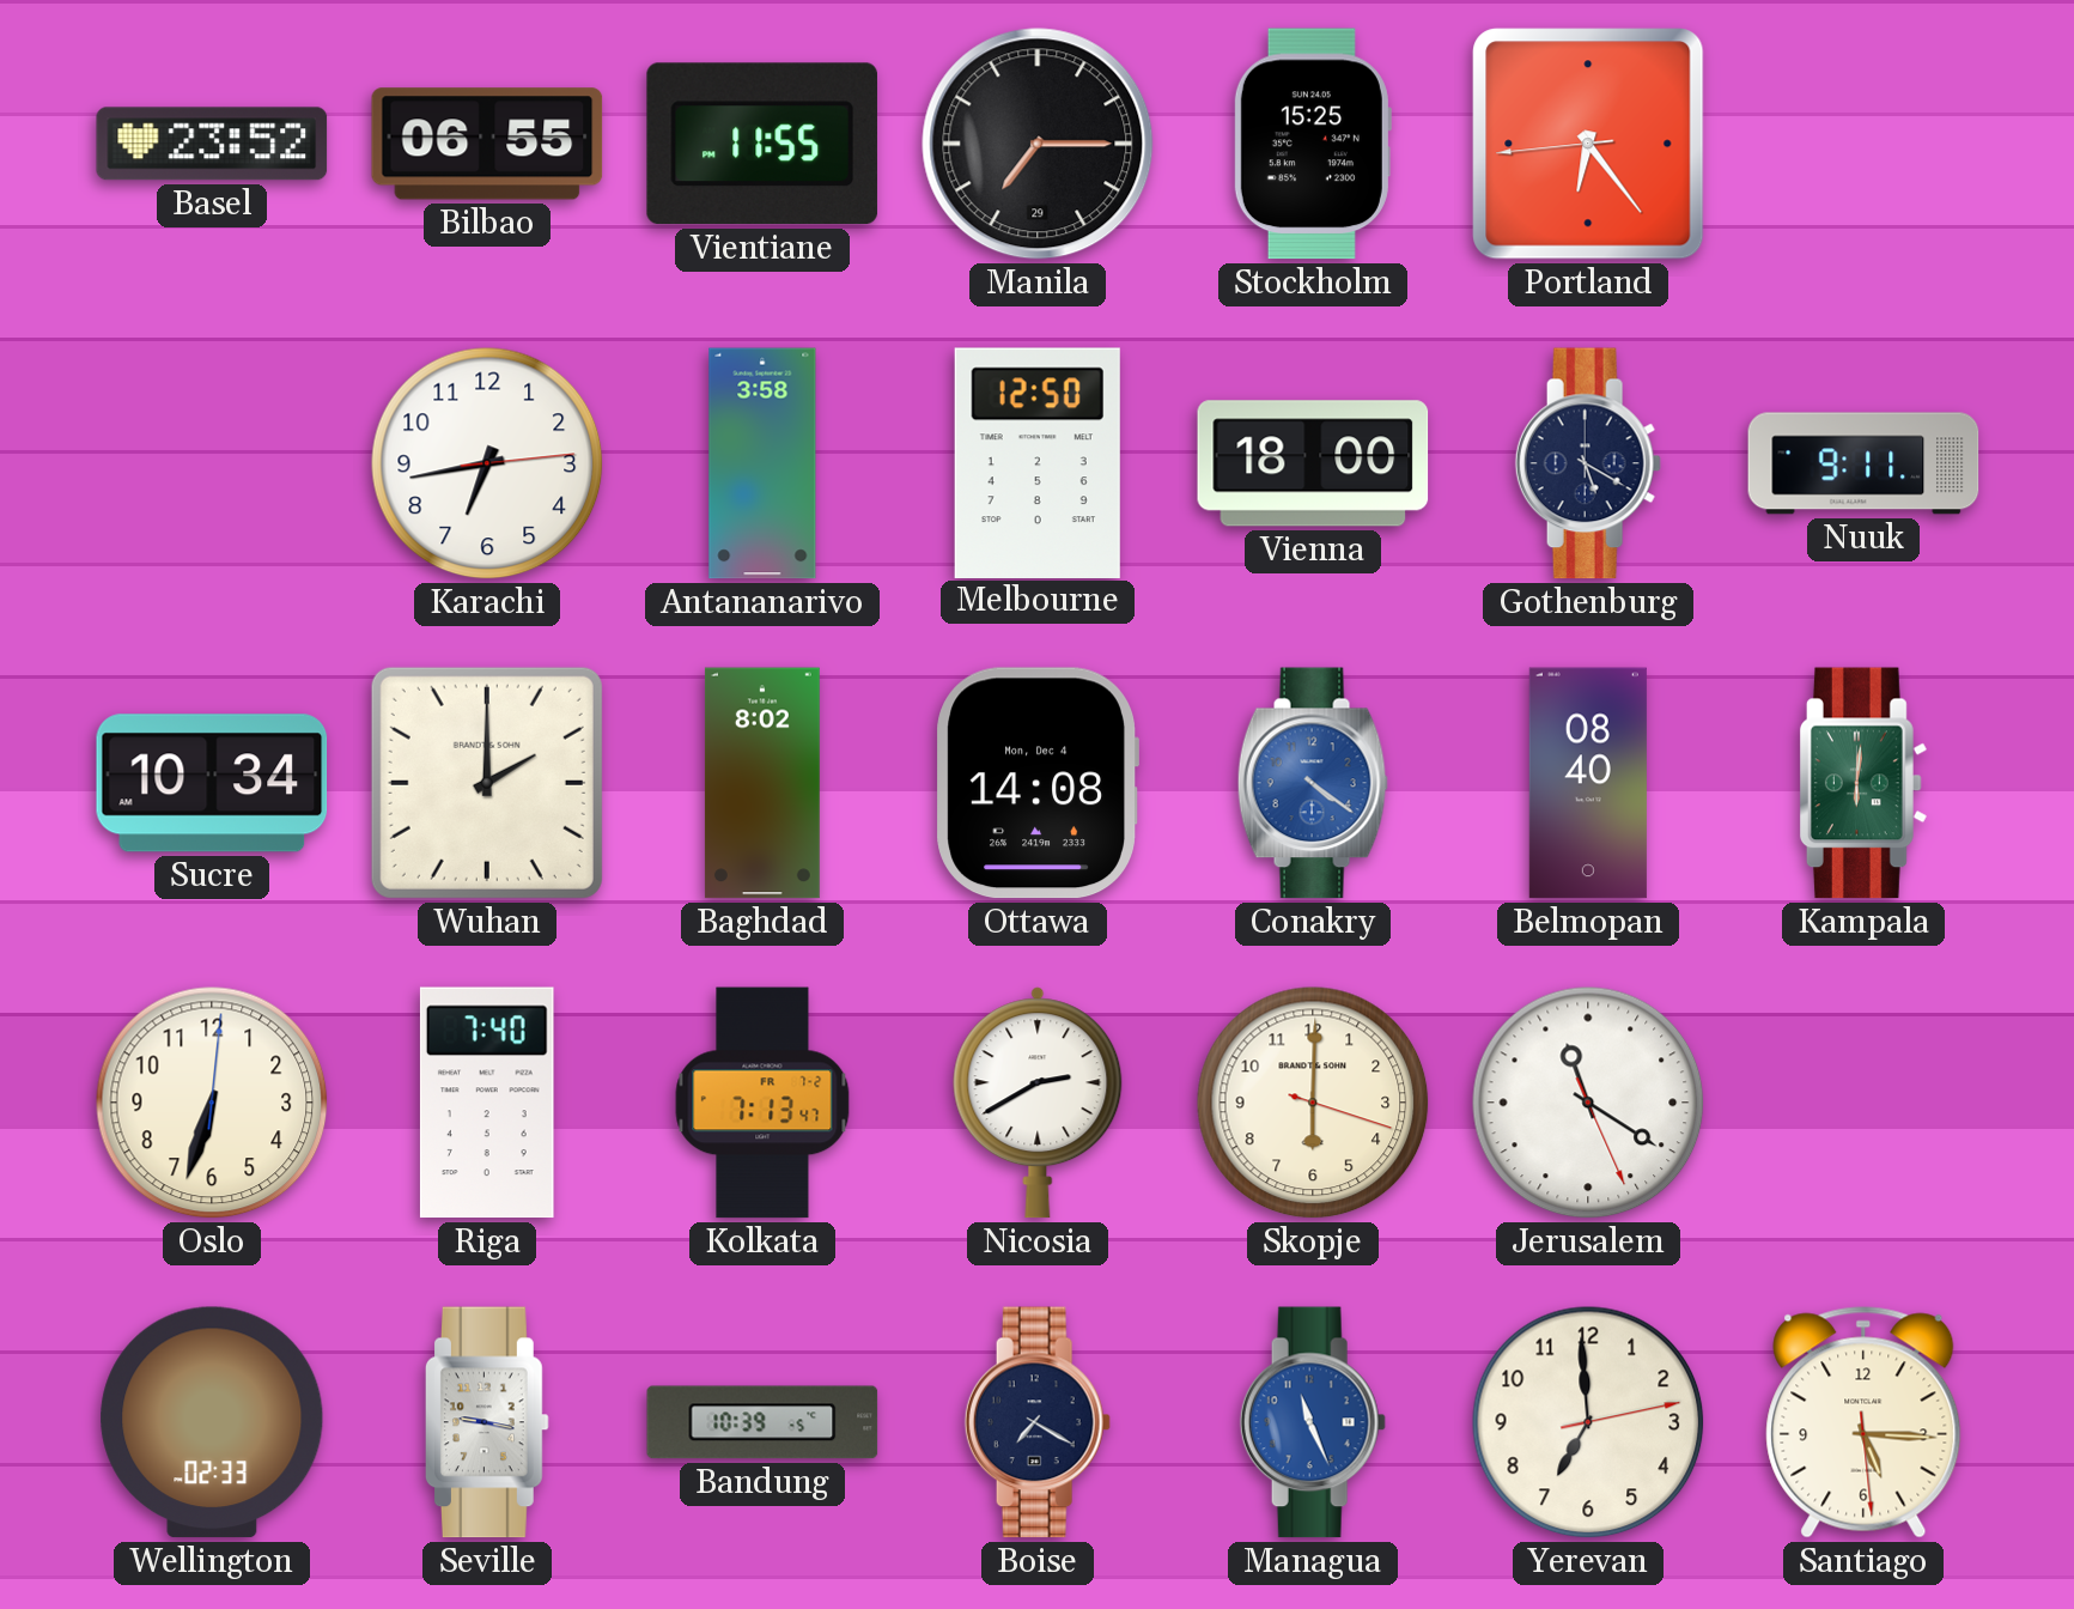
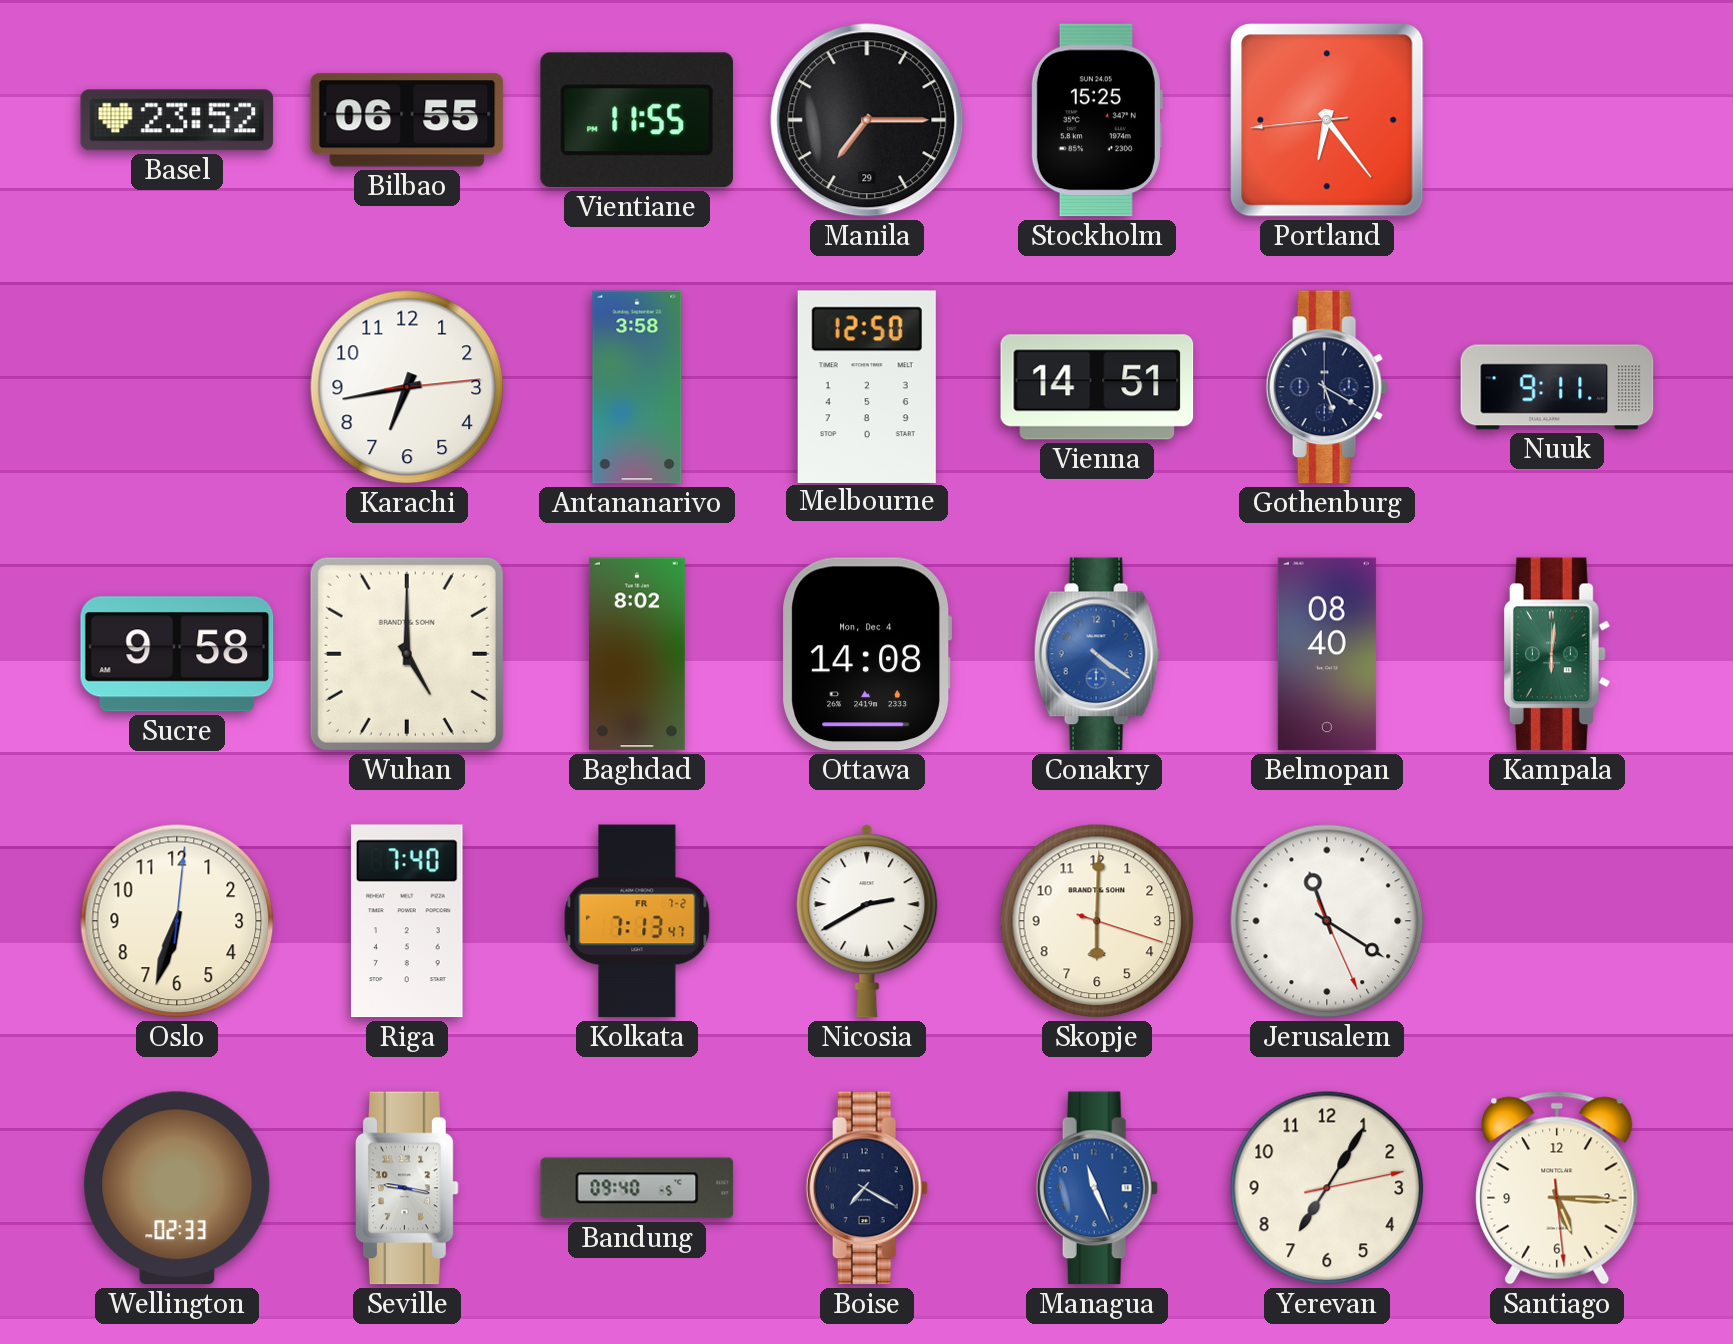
Vienna: 18:00 -> 14:51 (1097, 387)
Sucre: 10:34 -> 9:58 (177, 654)
Wuhan: 2:00 -> 5:00 (407, 654)
Bandung: 10:39 -> 09:40 (637, 1188)
Yerevan: 6:59 -> 7:05 (1327, 1188)
